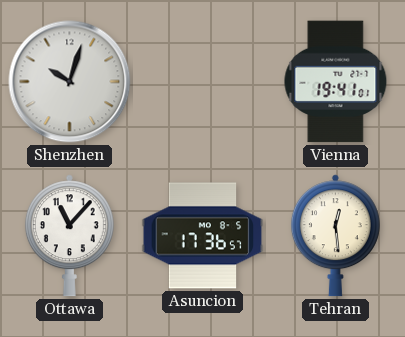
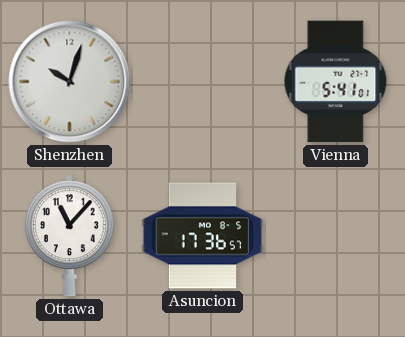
Vienna: 19:41 -> 5:41 (336, 82)
Tehran: 12:29 -> none (335, 236)
